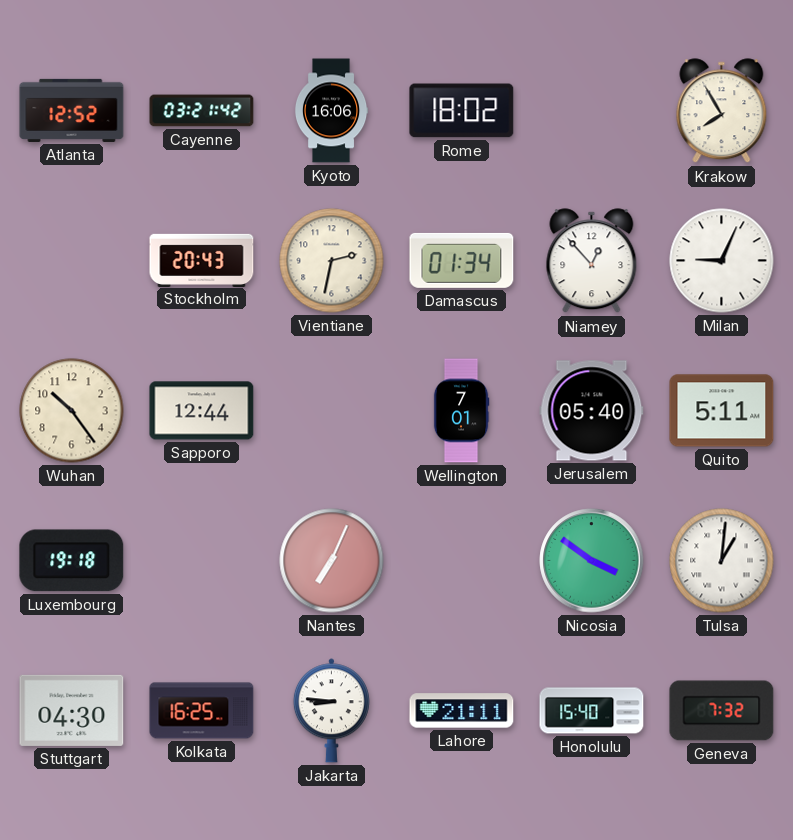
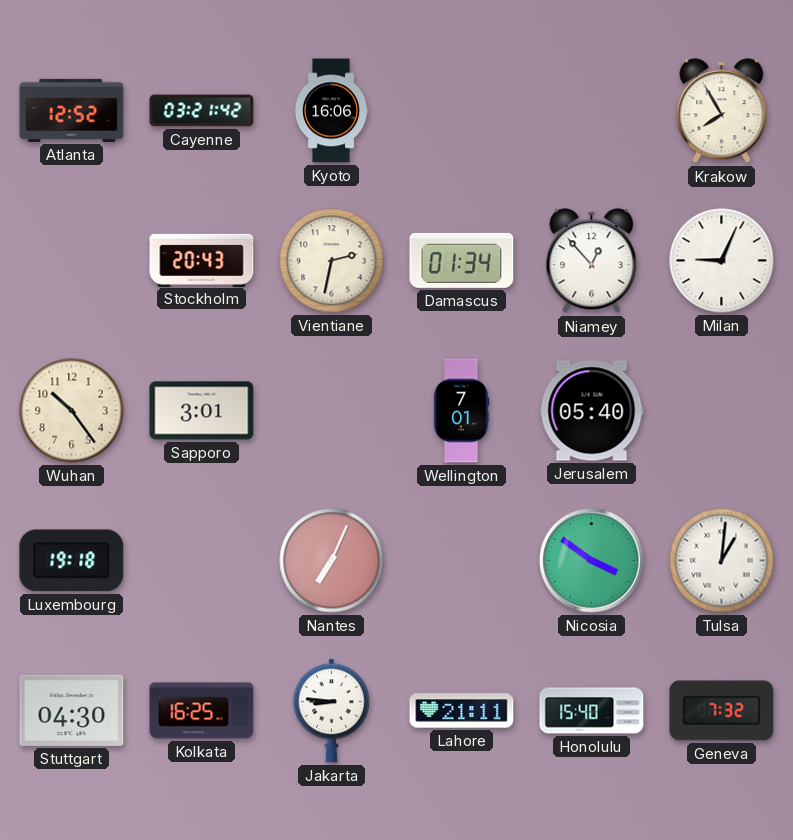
Rome: 18:02 -> none (462, 111)
Sapporo: 12:44 -> 3:01 (202, 411)
Quito: 5:11 -> none (722, 411)
